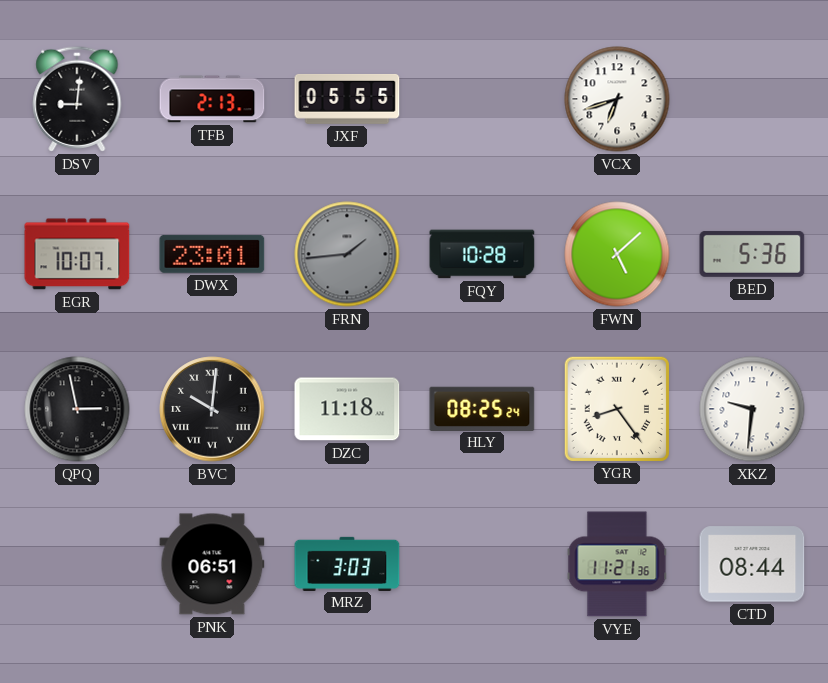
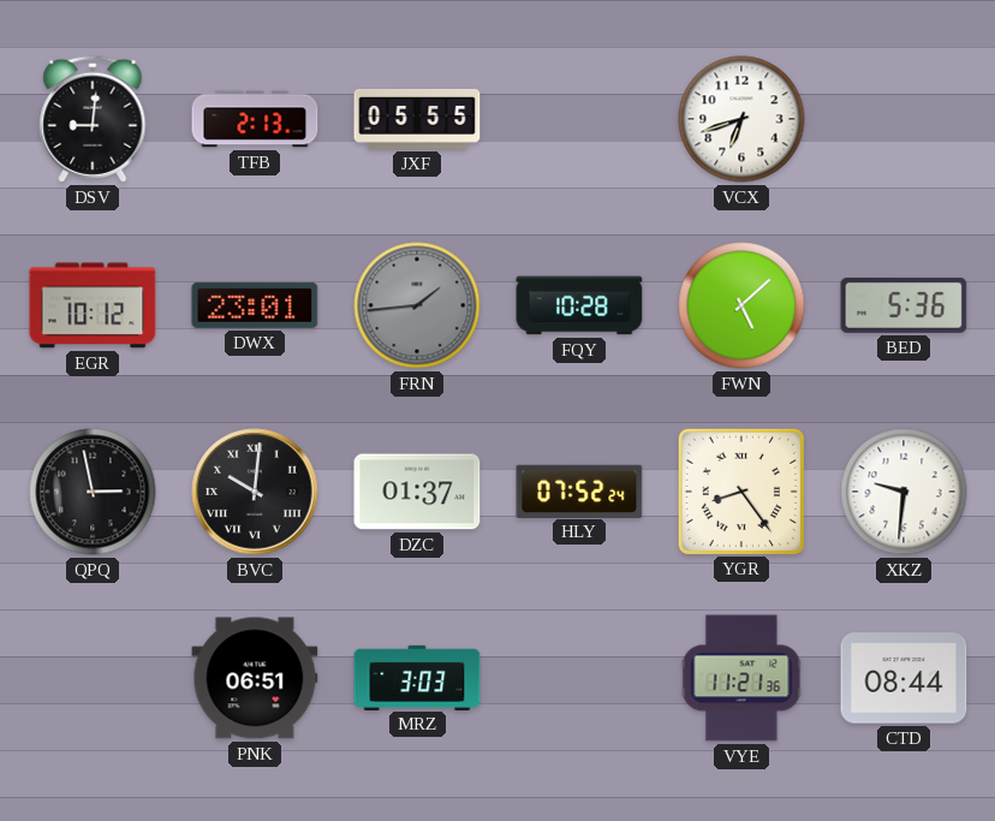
EGR: 10:07 -> 10:12 (93, 305)
DZC: 11:18 -> 01:37 (417, 492)
HLY: 08:25 -> 07:52 (579, 490)
